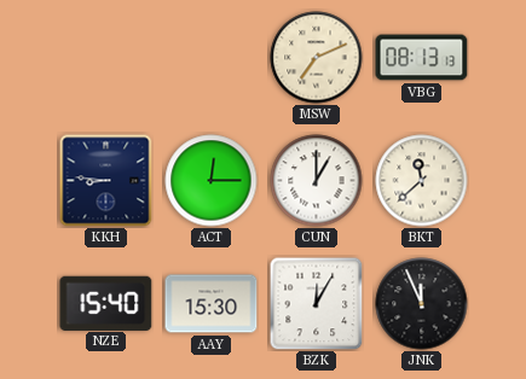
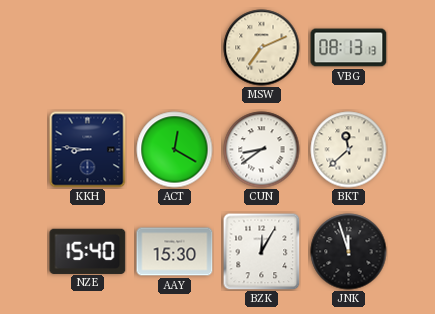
ACT: 12:15 -> 12:20 (175, 150)
CUN: 1:00 -> 8:39 (262, 150)
JNK: 11:56 -> 11:57 (349, 252)
